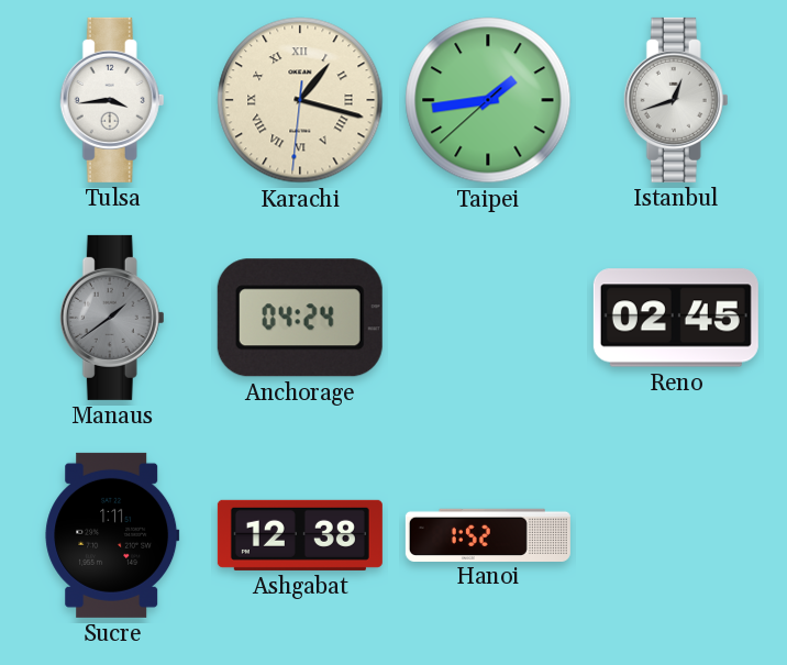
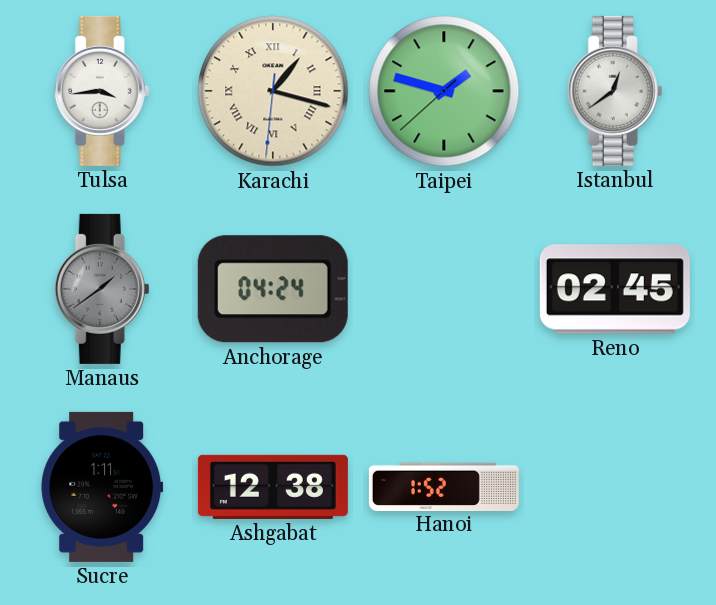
Taipei: 1:43 -> 1:47 (444, 91)
Istanbul: 12:42 -> 12:39 (615, 91)
